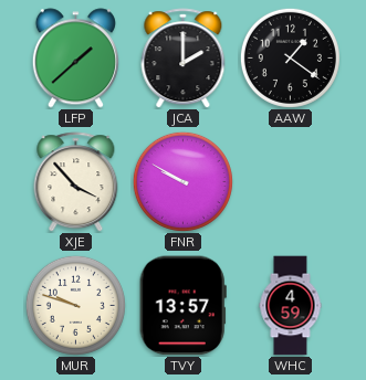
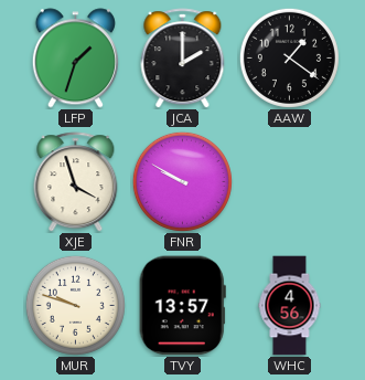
LFP: 1:38 -> 1:33 (75, 59)
XJE: 3:53 -> 3:57 (76, 182)
WHC: 4:59 -> 4:56 (290, 306)
